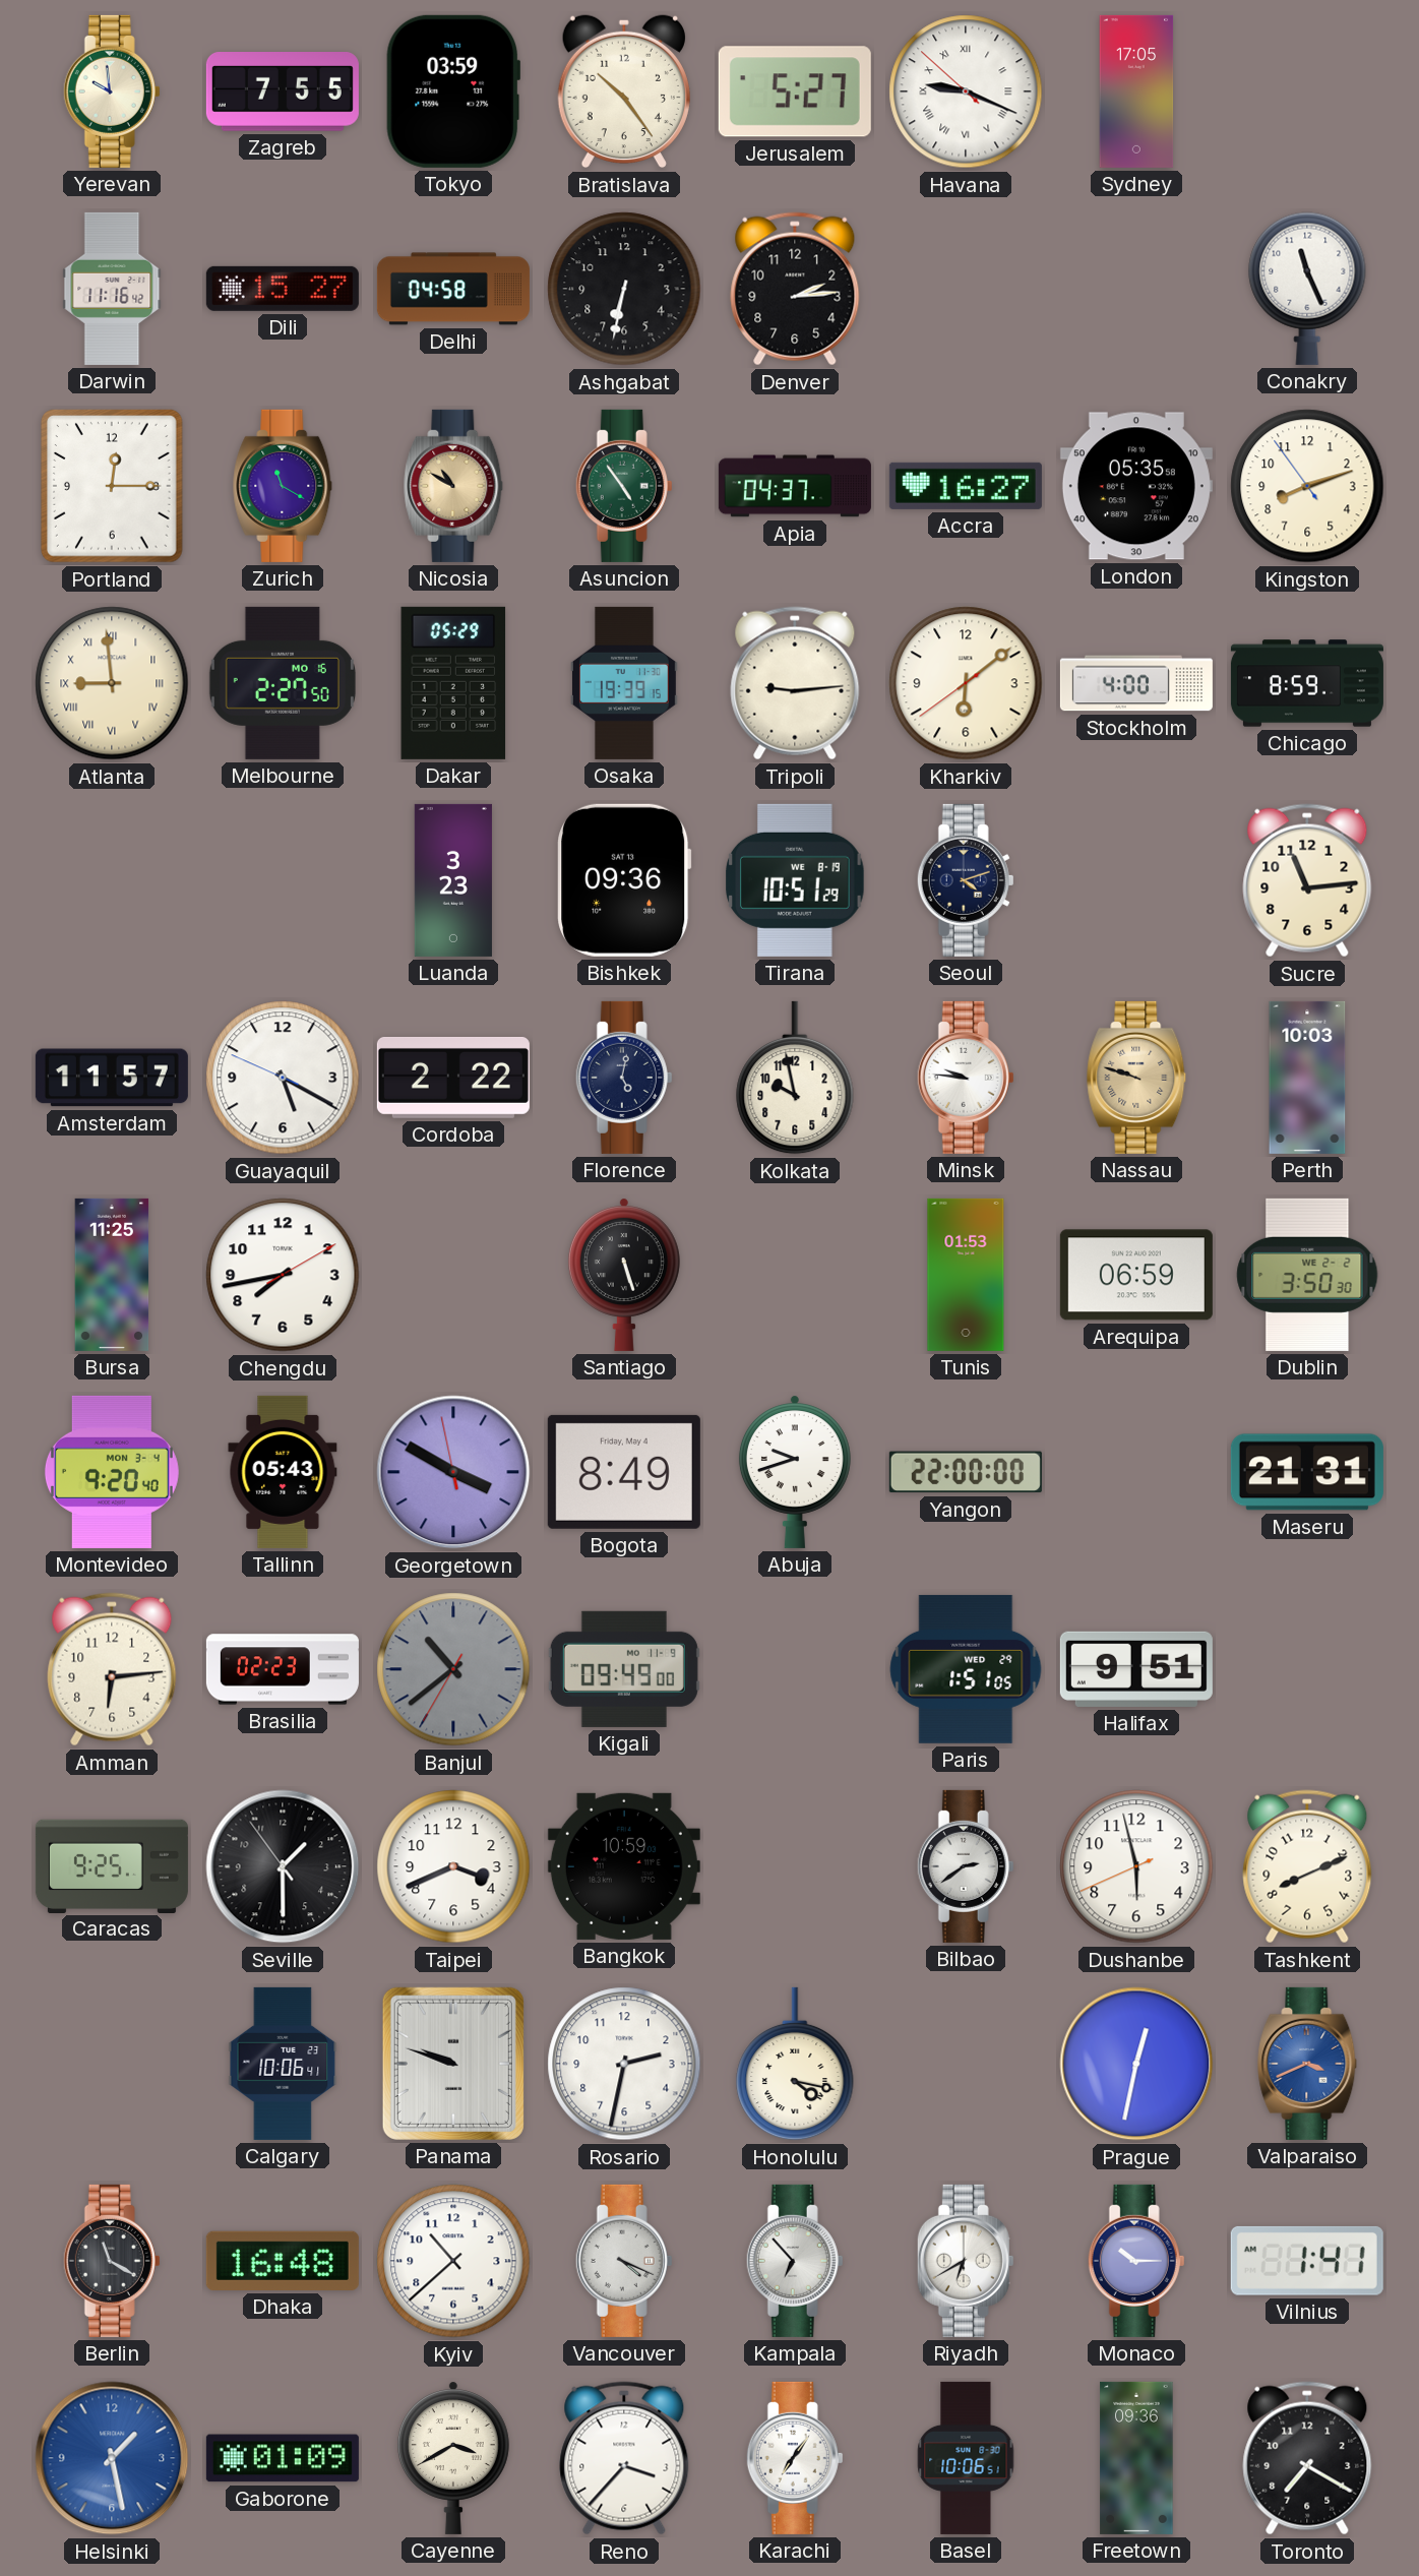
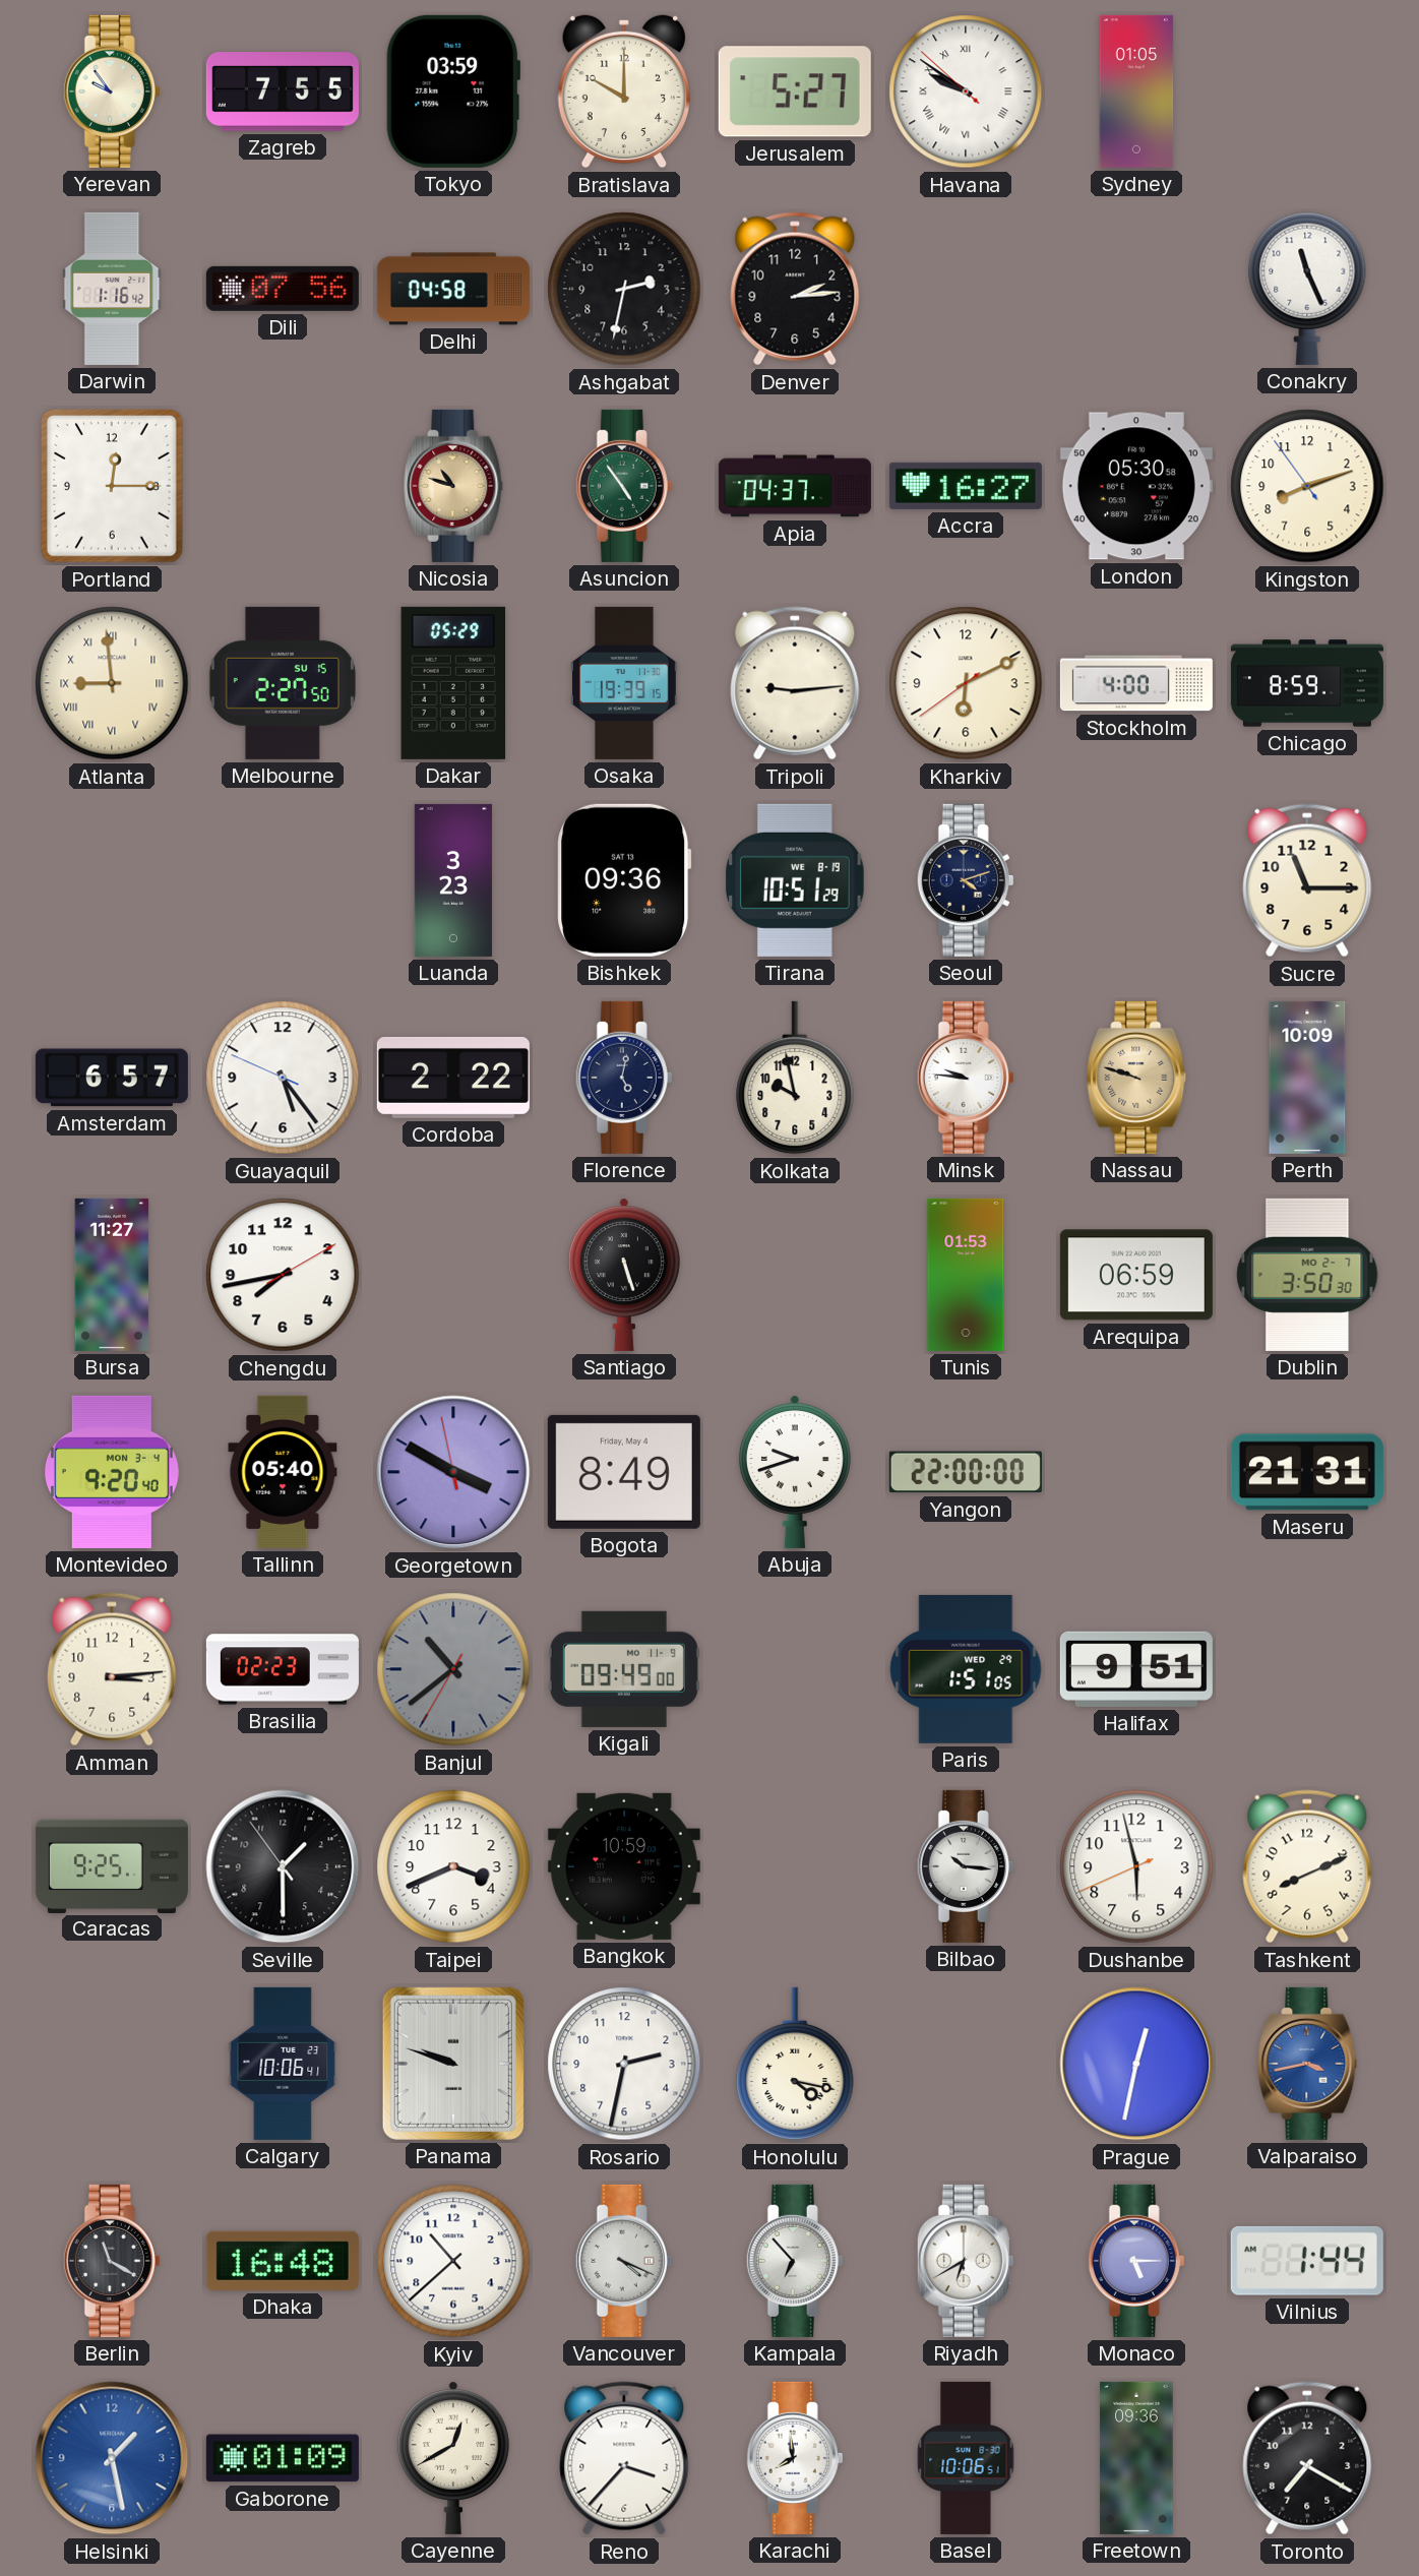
Yerevan: 9:59 -> 9:54 (112, 91)
Bratislava: 10:24 -> 10:00 (624, 91)
Havana: 9:18 -> 9:50 (966, 91)
Sydney: 17:05 -> 01:05 (1136, 91)
Darwin: 11:16 -> 1:16 (112, 289)
Dili: 15:27 -> 07:56 (283, 289)
Ashgabat: 6:32 -> 2:32 (624, 289)
Zurich: 11:20 -> none (283, 486)
Nicosia: 10:50 -> 10:48 (453, 486)
London: 05:35 -> 05:30 (1136, 486)
Melbourne date: MO 16 -> SU 15 (283, 683)
Kharkiv: 6:08 -> 6:10 (966, 683)
Sucre: 11:14 -> 11:15 (1307, 880)
Amsterdam: 11:57 -> 6:57 (112, 1078)
Guayaquil: 5:19 -> 5:23 (283, 1078)
Perth: 10:03 -> 10:09 (1307, 1078)
Bursa: 11:25 -> 11:27 (112, 1275)
Dublin date: WE 2-2 -> MO 2-7 (1307, 1275)
Tallinn: 05:43 -> 05:40 (283, 1472)
Amman: 6:14 -> 3:14 (112, 1669)
Bilbao: 2:39 -> 10:16 (966, 1866)
Valparaiso: 3:41 -> 3:43 (1307, 2064)
Monaco: 10:15 -> 5:15 (1136, 2261)
Vilnius: 1:41 -> 1:44 (1307, 2261)
Cayenne: 3:40 -> 12:40 (453, 2458)
Karachi: 7:06 -> 7:59 (795, 2458)
